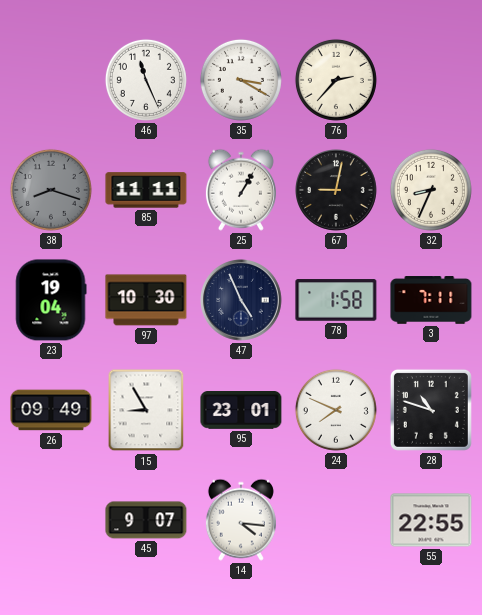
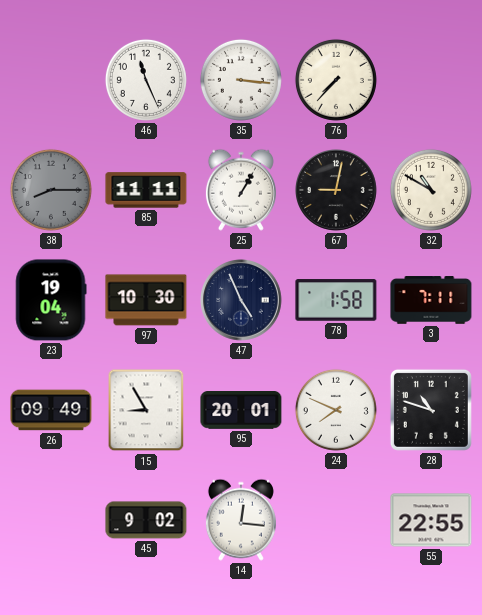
35: 3:20 -> 3:16 (241, 80)
76: 2:37 -> 7:37 (336, 80)
38: 8:18 -> 8:15 (51, 190)
32: 8:34 -> 10:50 (431, 190)
95: 23:01 -> 20:01 (241, 411)
45: 9:07 -> 9:02 (146, 520)
14: 4:16 -> 12:16 (241, 520)
